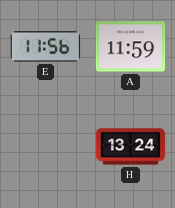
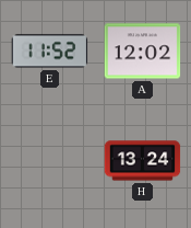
E: 11:56 -> 11:52 (50, 52)
A: 11:59 -> 12:02 (143, 52)
